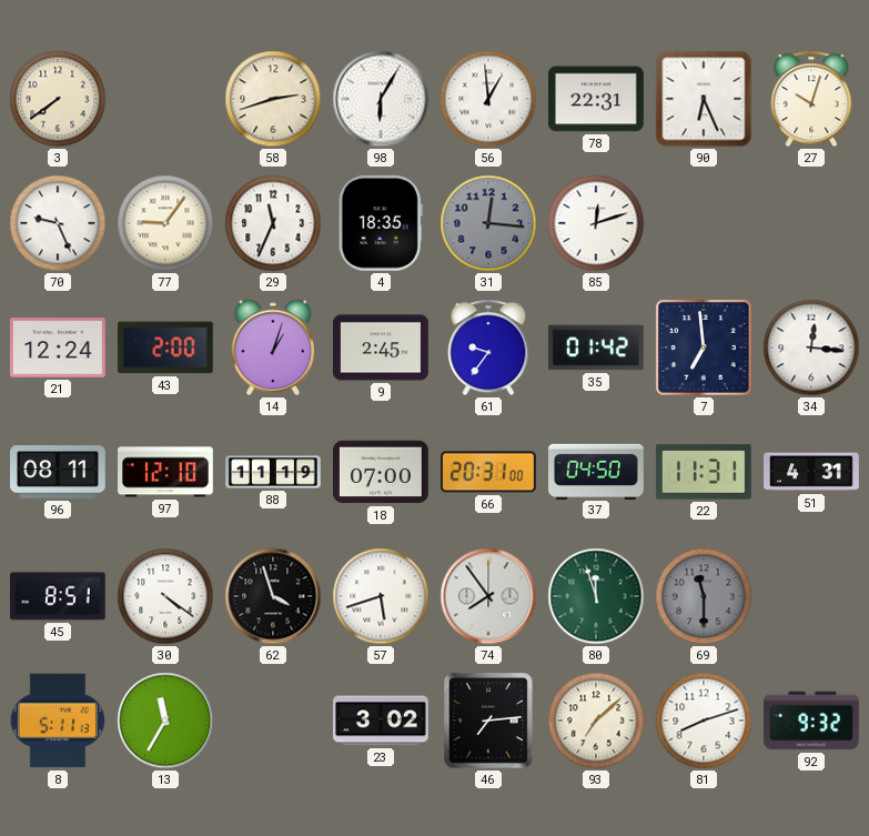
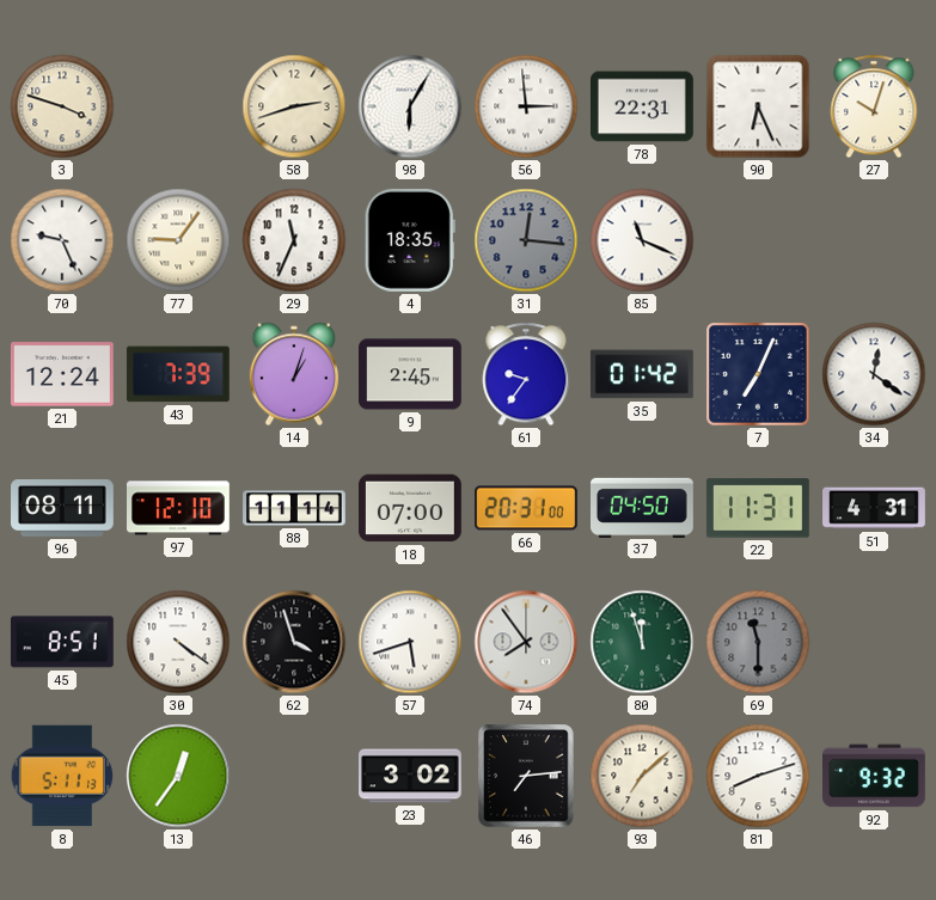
3: 7:39 -> 3:48 (62, 106)
56: 12:59 -> 2:59 (526, 106)
85: 12:12 -> 11:19 (642, 240)
43: 2:00 -> 7:39 (178, 374)
7: 6:59 -> 7:04 (758, 374)
34: 12:16 -> 12:21 (874, 374)
88: 11:19 -> 11:14 (294, 508)
13: 11:35 -> 12:36 (178, 776)
